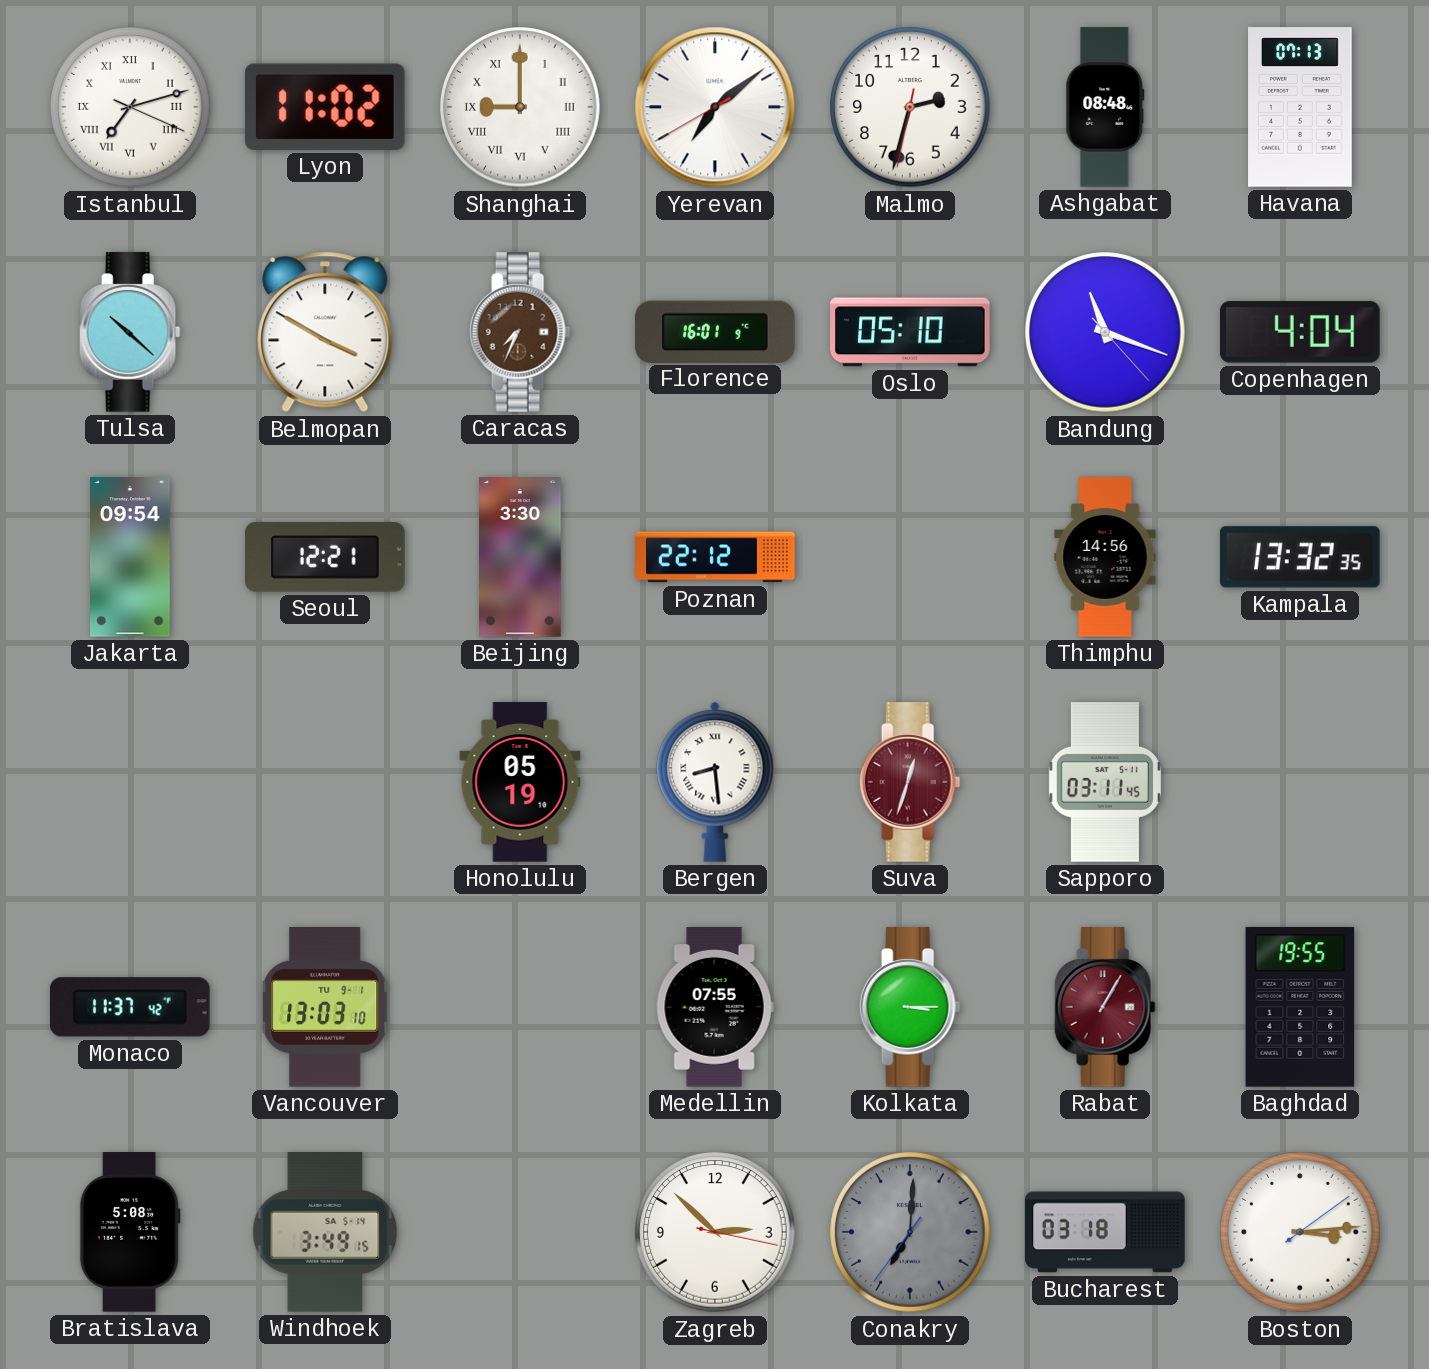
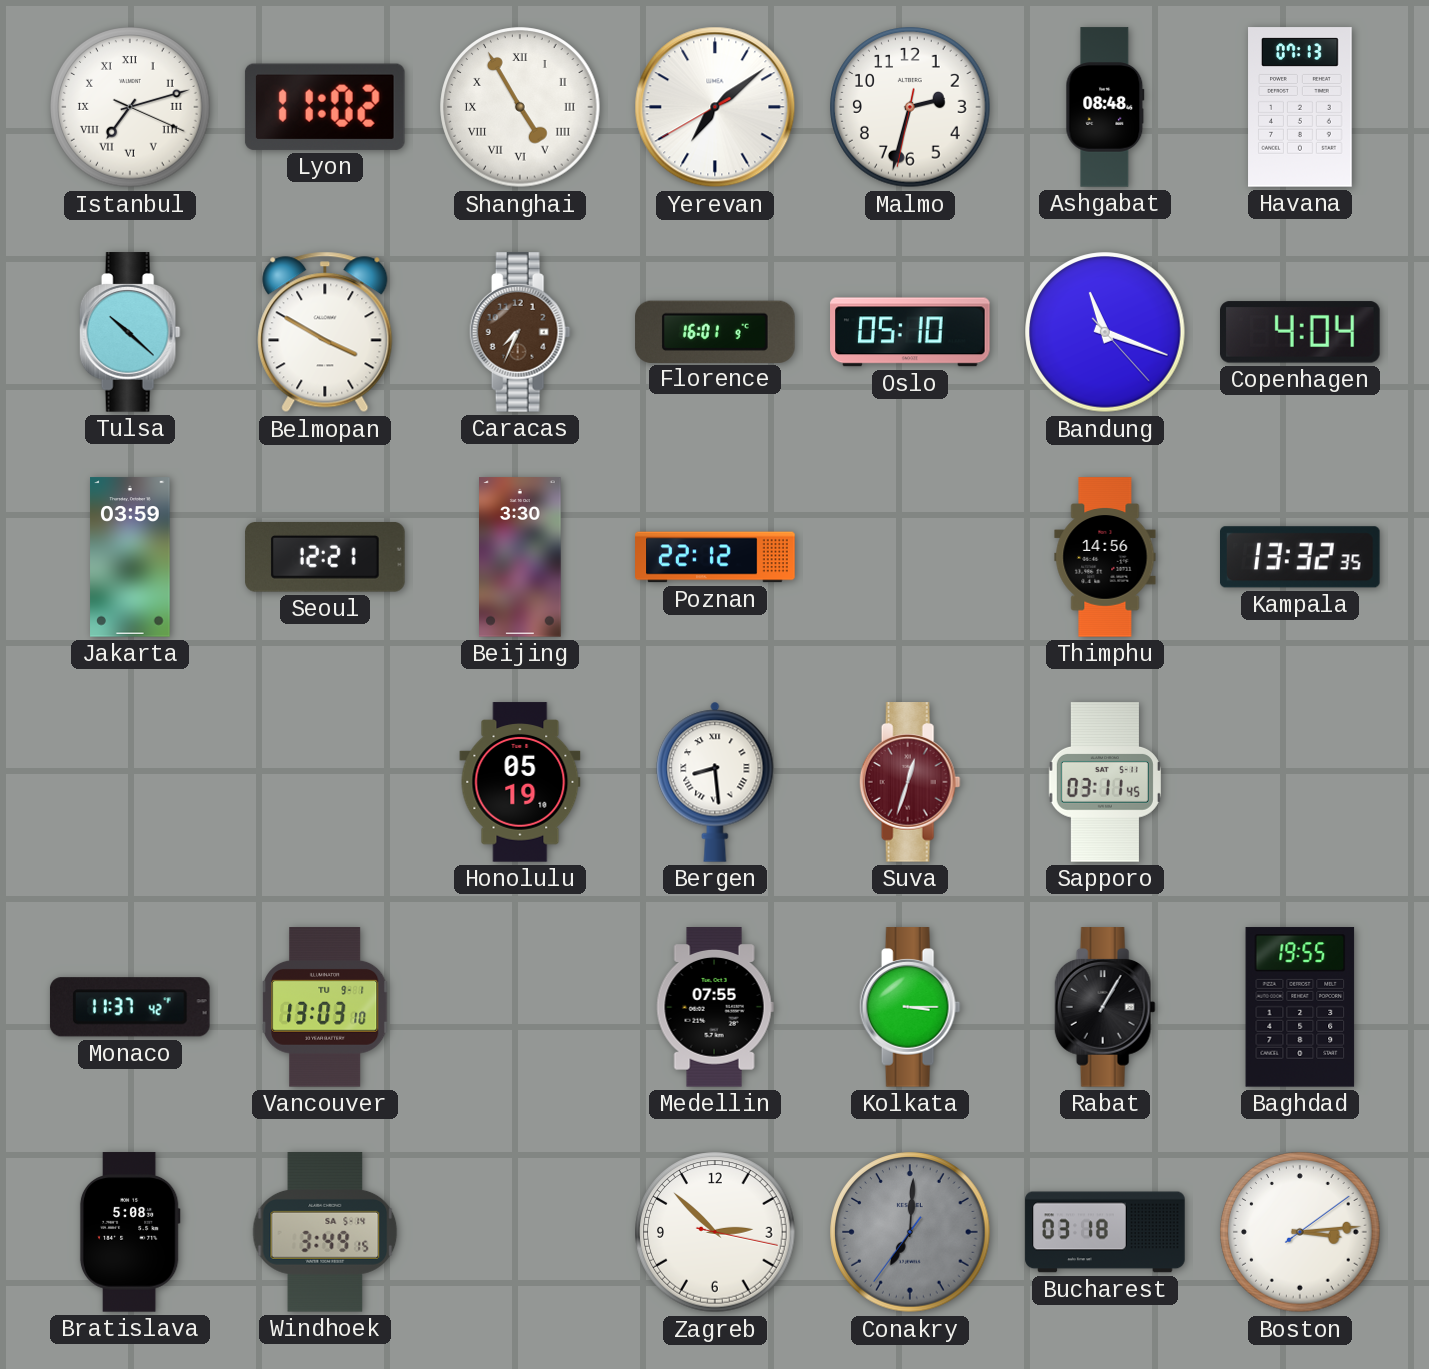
Shanghai: 9:00 -> 4:55 (520, 107)
Jakarta: 09:54 -> 03:59 (130, 557)
Rabat dial: burgundy -> black (1105, 1007)
